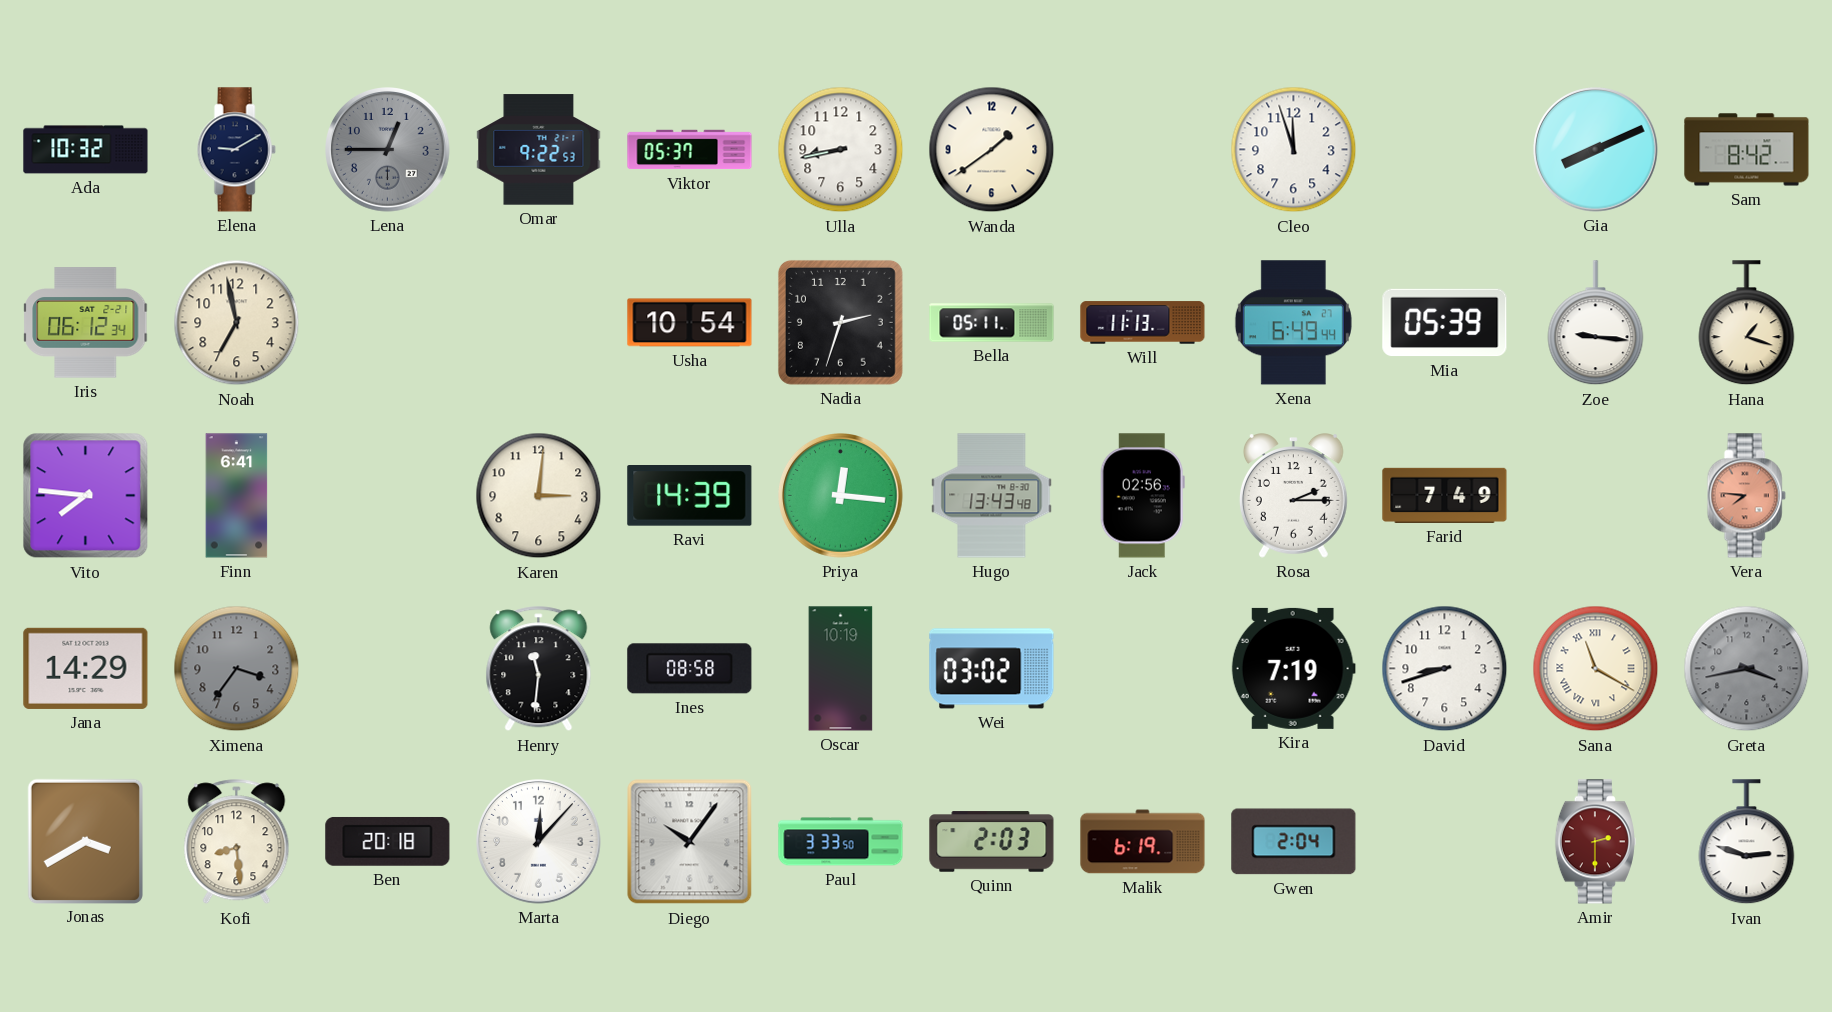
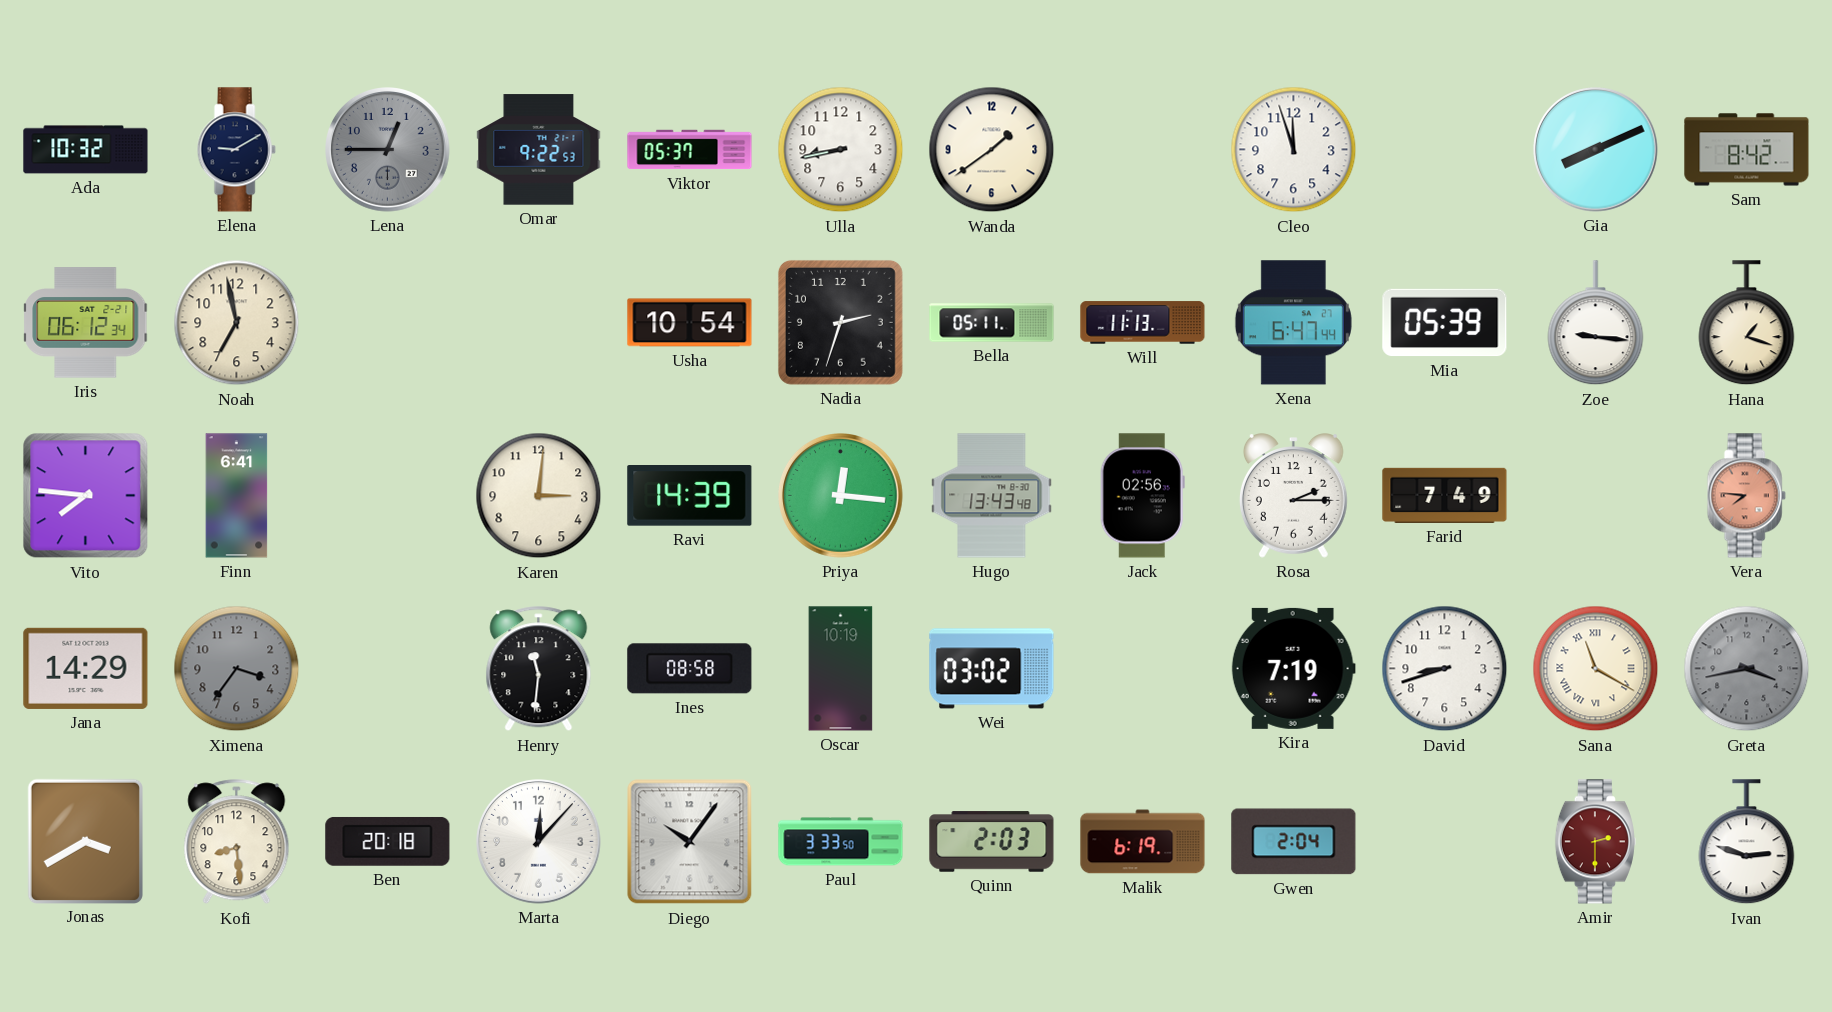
Xena: 6:49 -> 6:47 (1293, 323)
